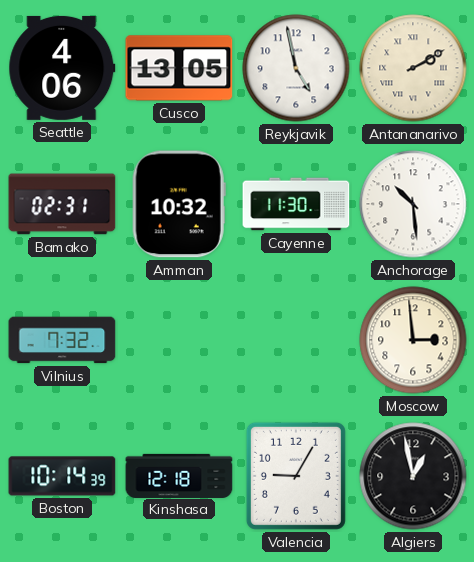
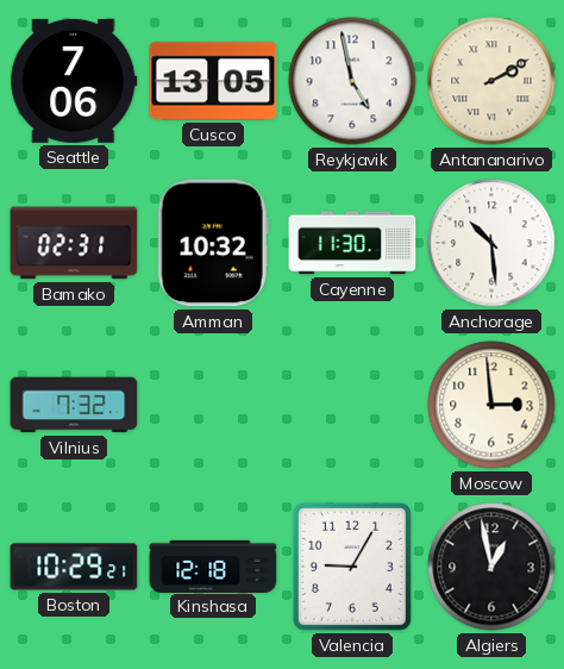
Seattle: 4:06 -> 7:06 (74, 81)
Boston: 10:14 -> 10:29 (74, 567)
